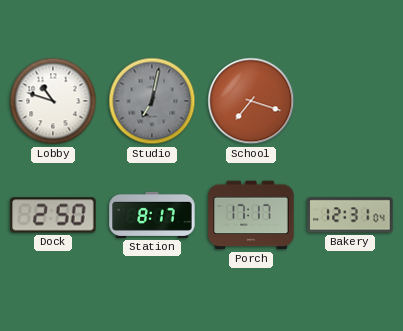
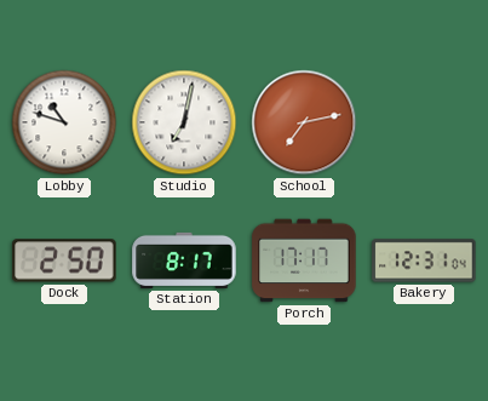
Studio dial: grey -> white (184, 122)
School: 7:18 -> 7:13 (304, 122)
